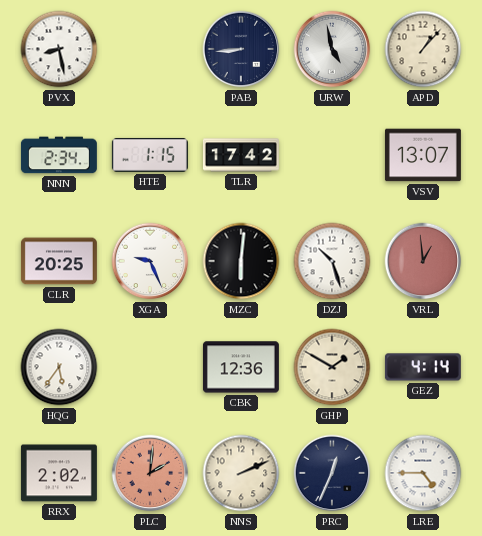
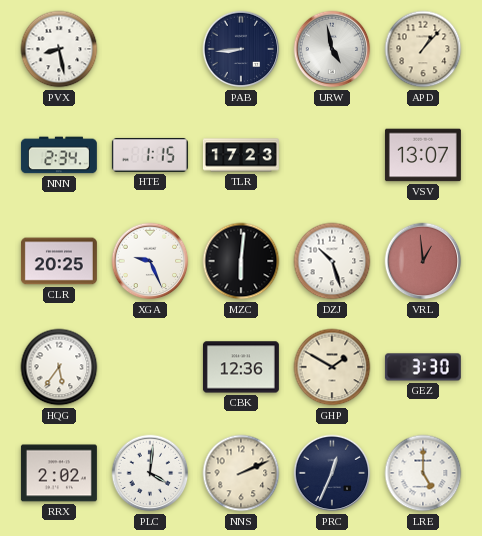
TLR: 17:42 -> 17:23 (241, 155)
GEZ: 4:14 -> 3:30 (423, 367)
PLC: 2:01 -> 4:01 (150, 473)
PLC dial: salmon -> white (150, 473)
LRE: 4:45 -> 5:00 (423, 473)
